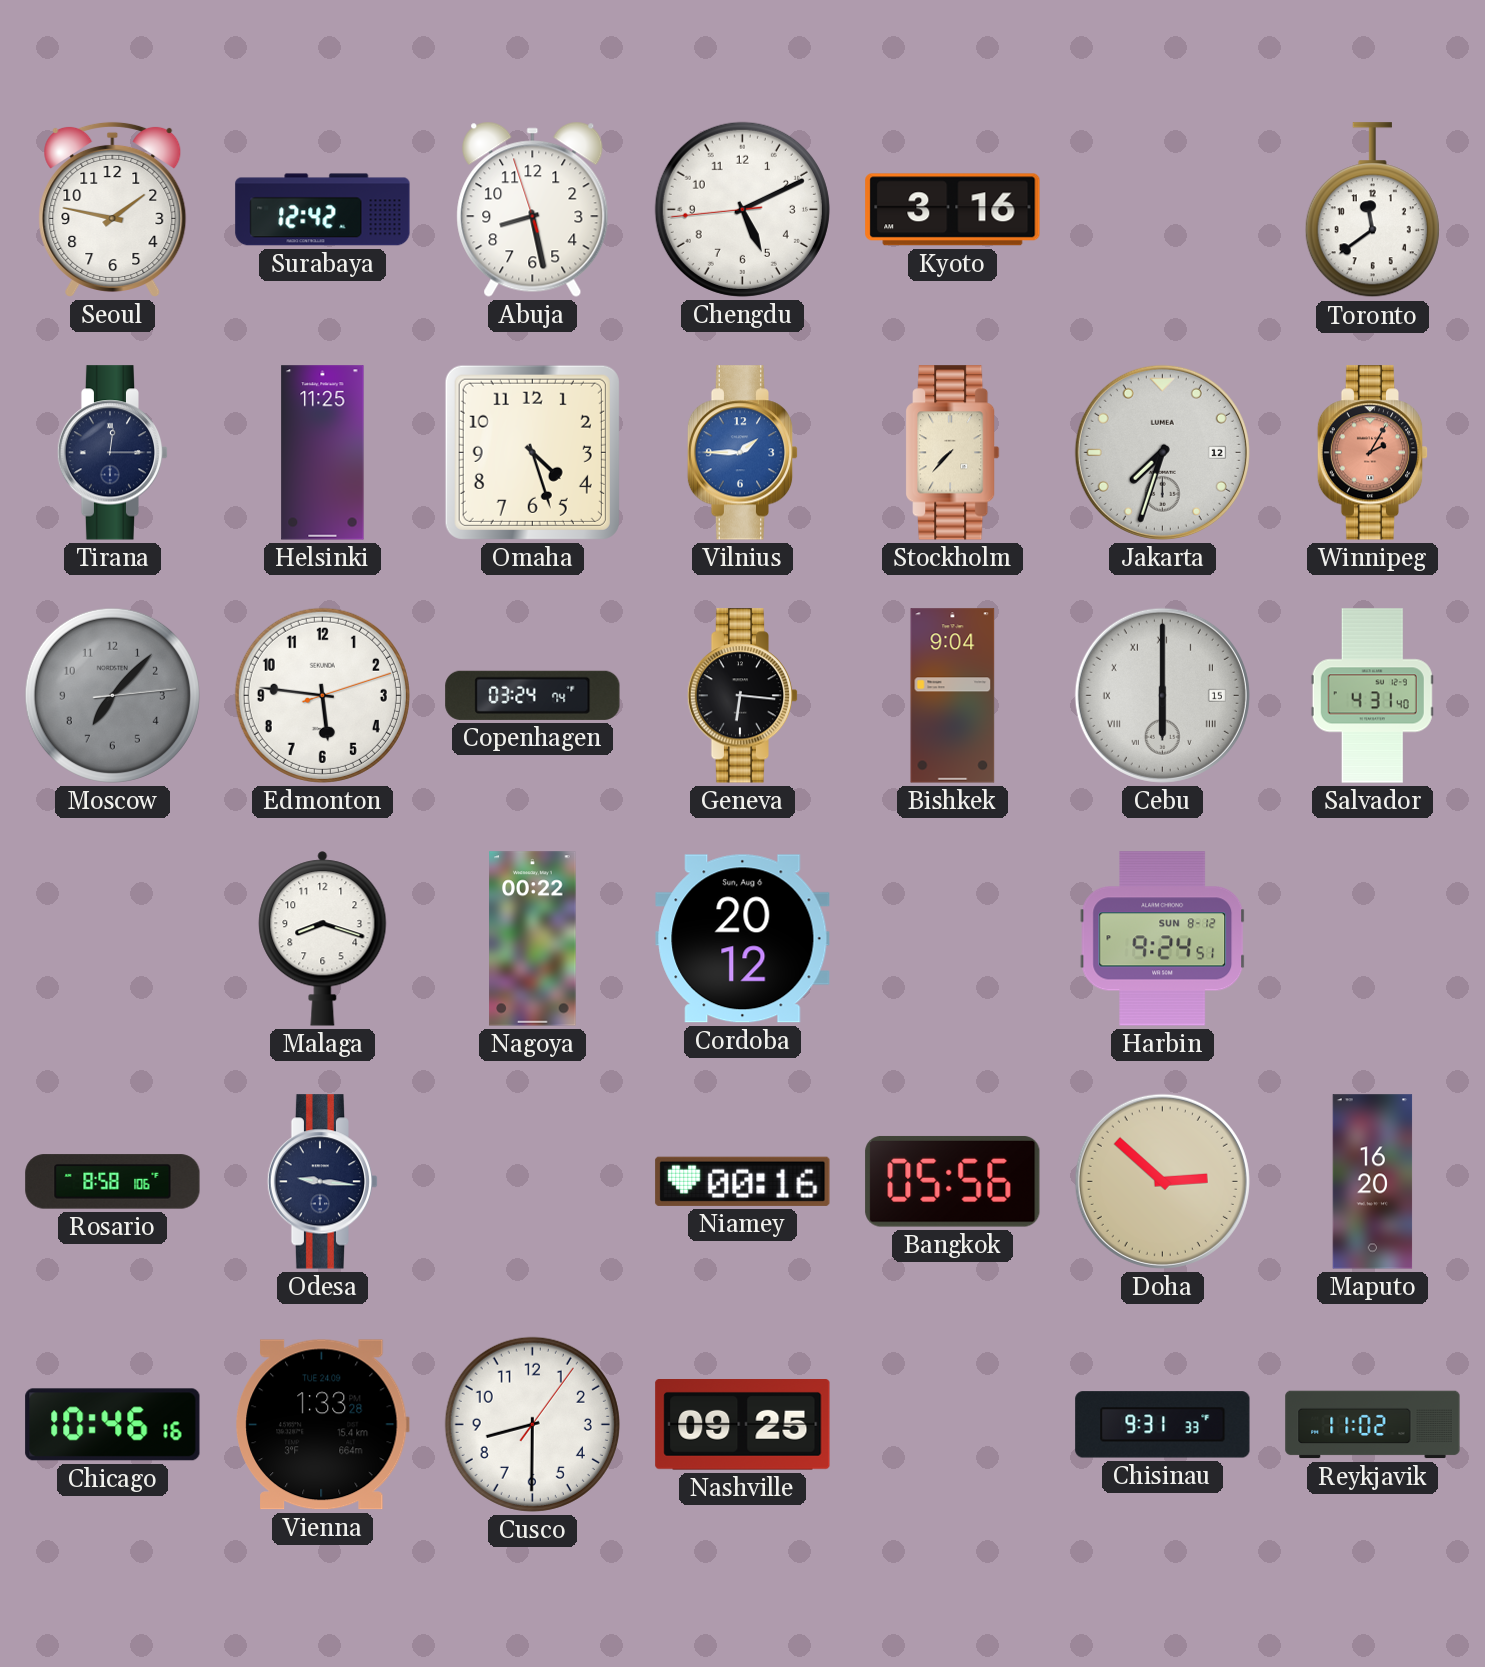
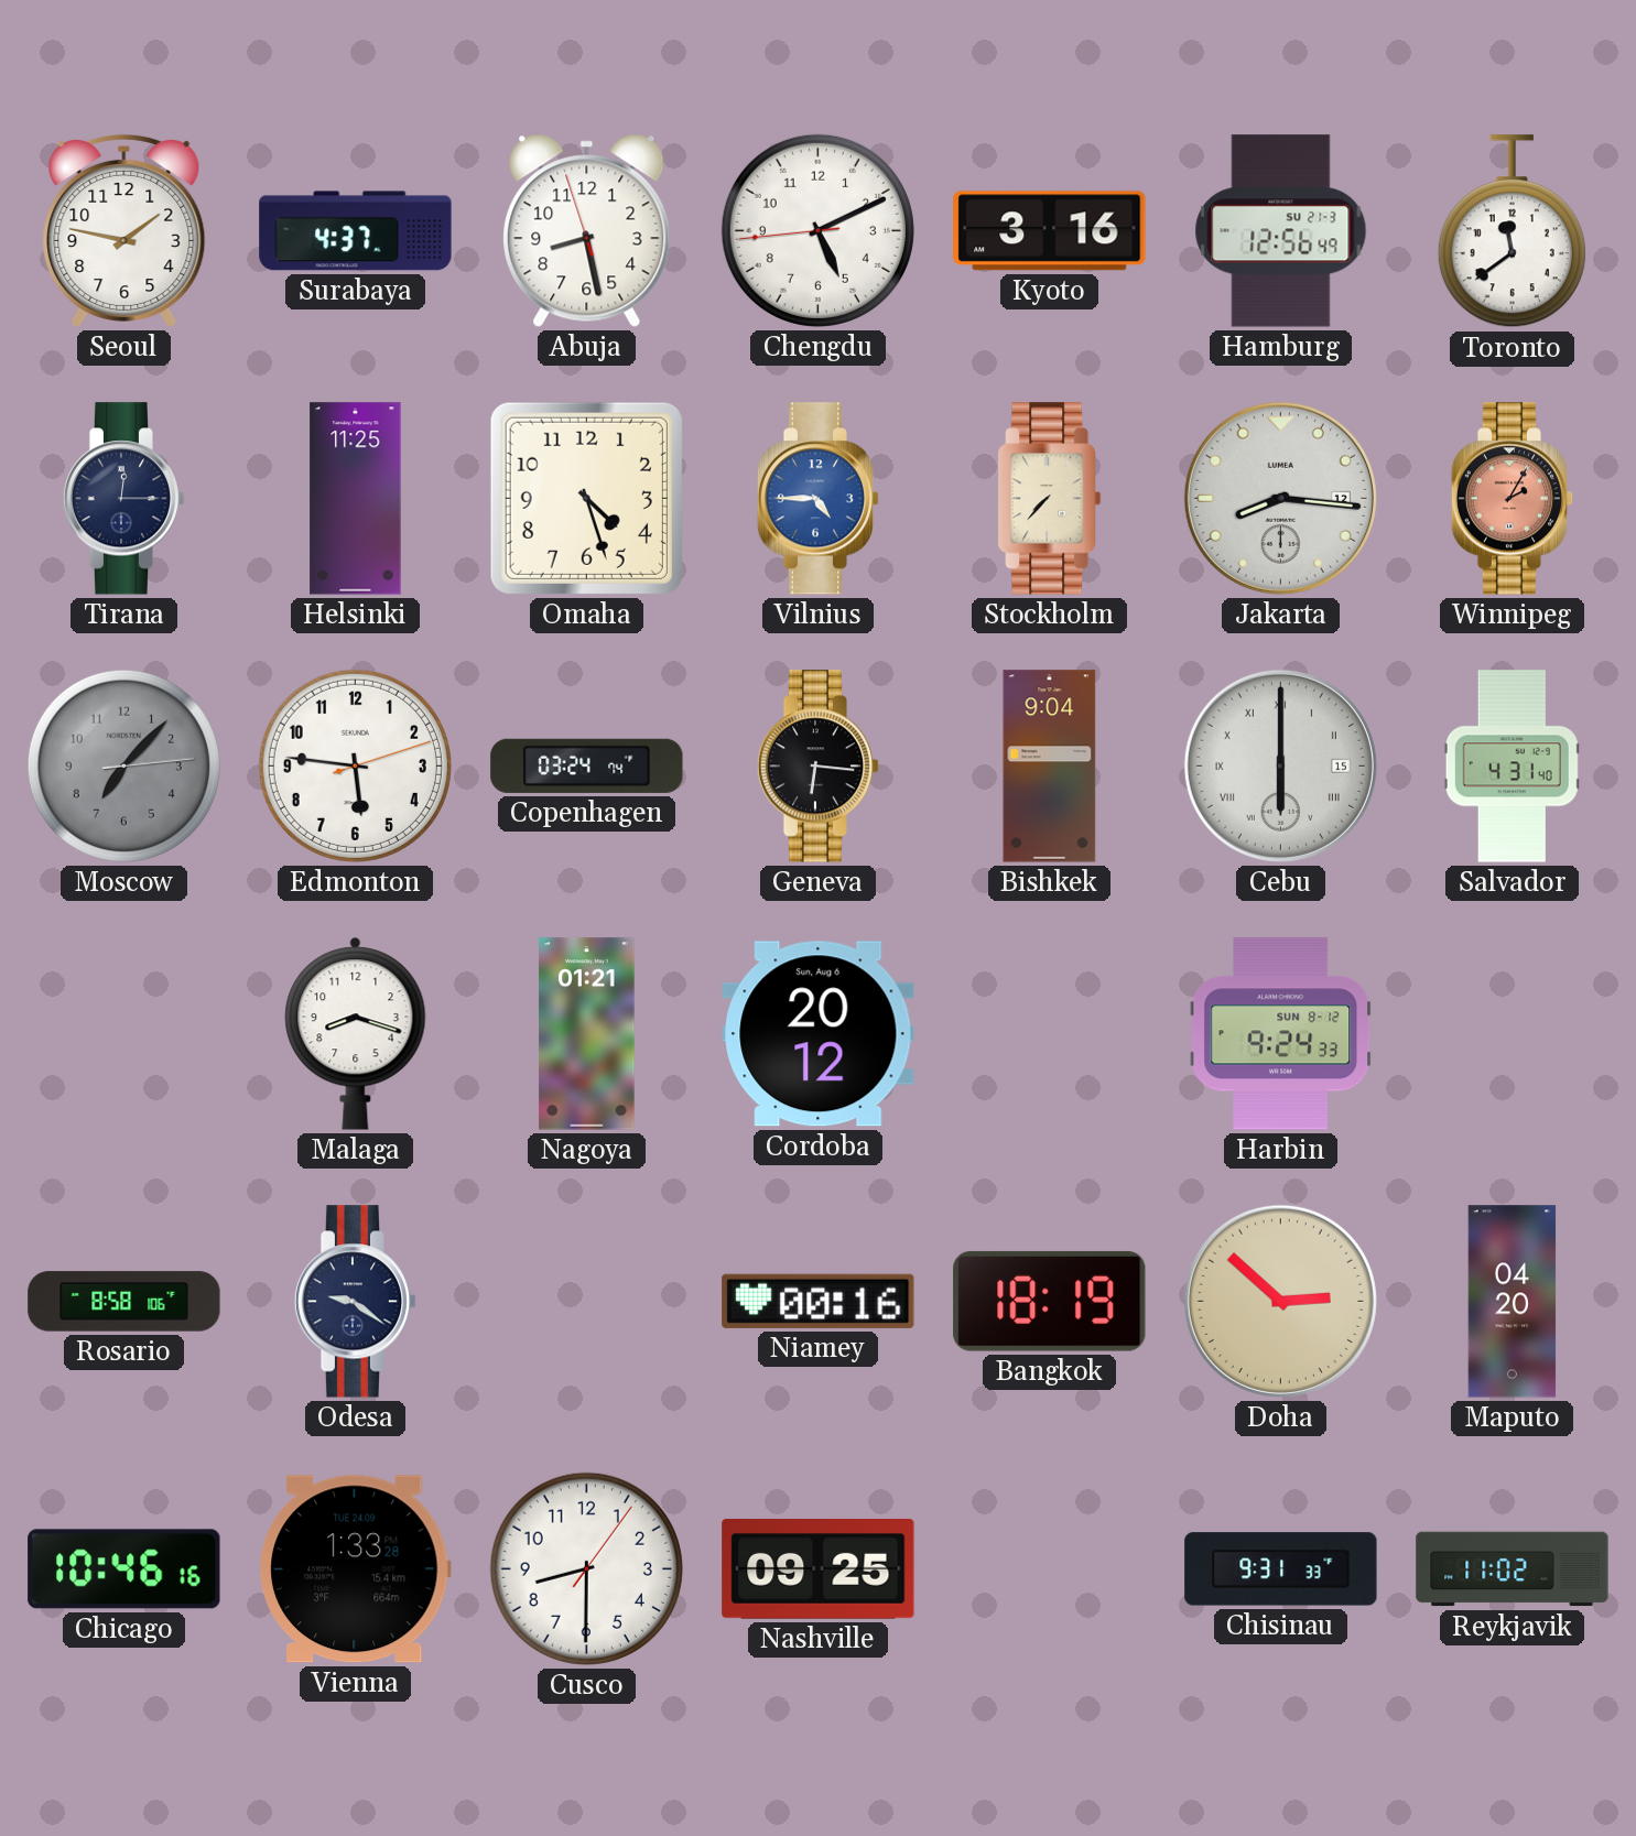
Surabaya: 12:42 -> 4:37 (356, 231)
Hamburg: none -> 12:56 (1281, 231)
Vilnius: 1:45 -> 4:45 (819, 499)
Jakarta: 7:33 -> 8:16 (1280, 498)
Nagoya: 00:22 -> 01:21 (587, 1034)
Harbin: 9:24:51 -> 9:24:33 (1281, 1034)
Odesa: 9:16 -> 9:21 (356, 1302)
Bangkok: 05:56 -> 18:19 (1050, 1302)
Maputo: 16:20 -> 04:20 (1513, 1302)
